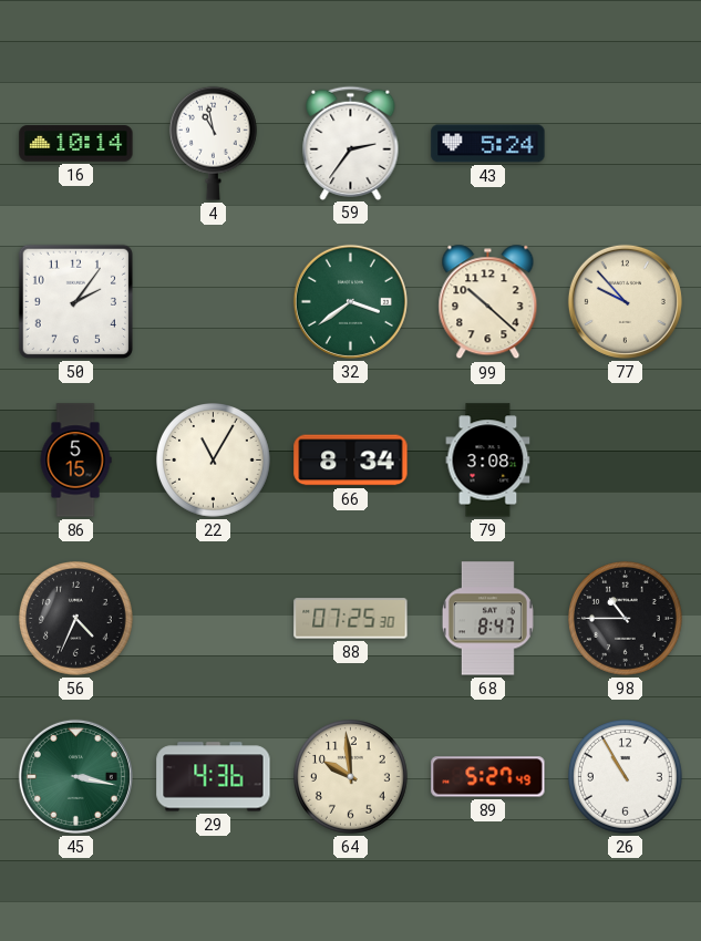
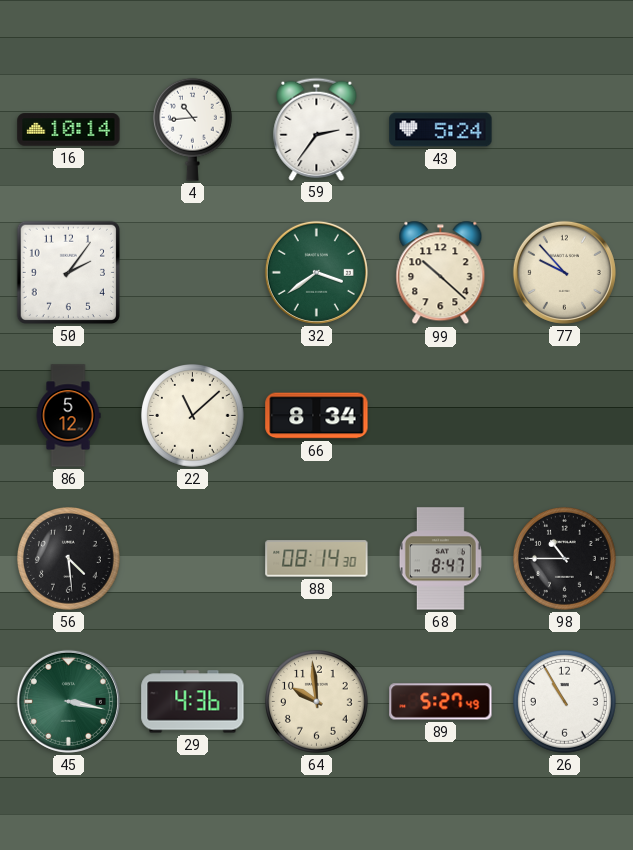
4: 10:58 -> 10:44 (192, 129)
86: 5:15 -> 5:12 (68, 416)
22: 11:05 -> 11:08 (193, 416)
79: 3:08 -> none (488, 461)
56: 4:34 -> 4:29 (69, 559)
88: 07:25 -> 08:14 (317, 559)
